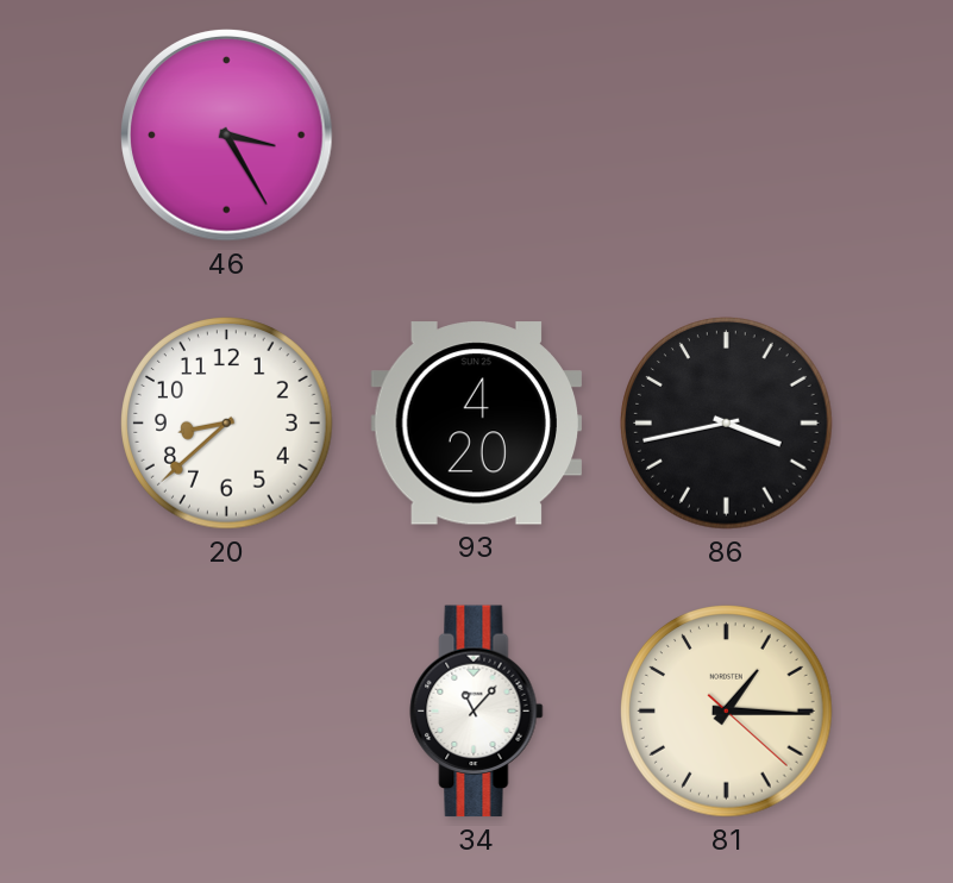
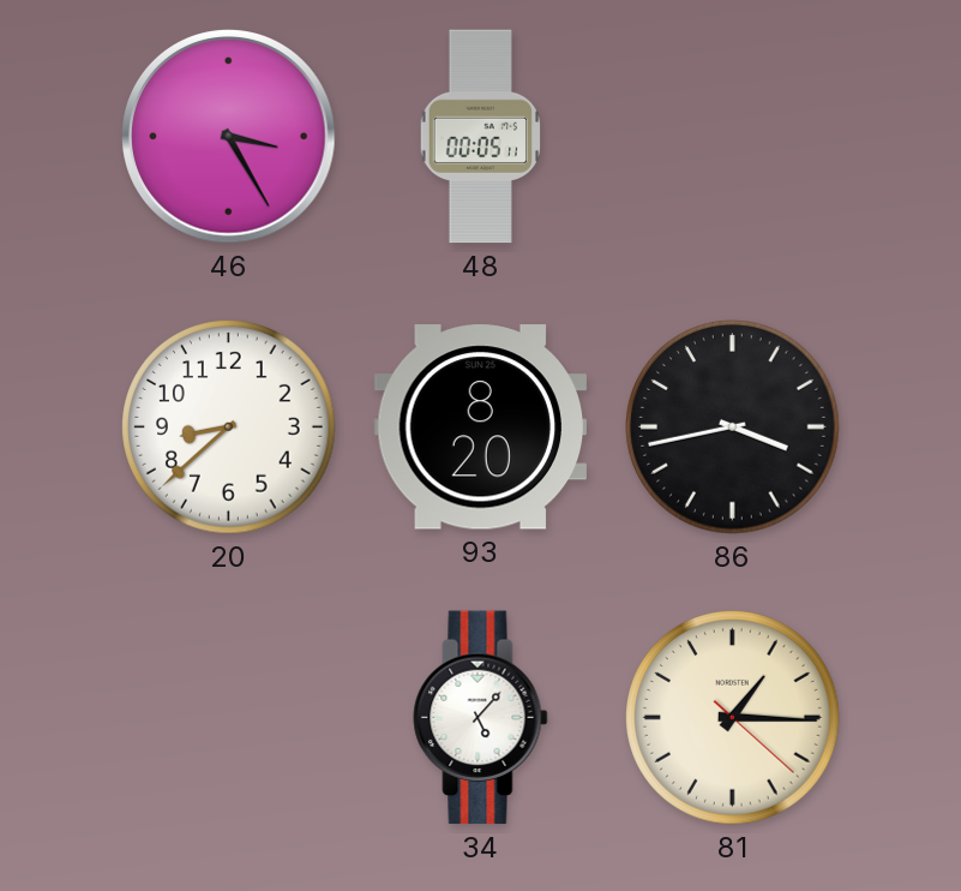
48: none -> 00:05 (480, 137)
93: 4:20 -> 8:20 (481, 427)
34: 11:07 -> 5:07 (481, 718)
